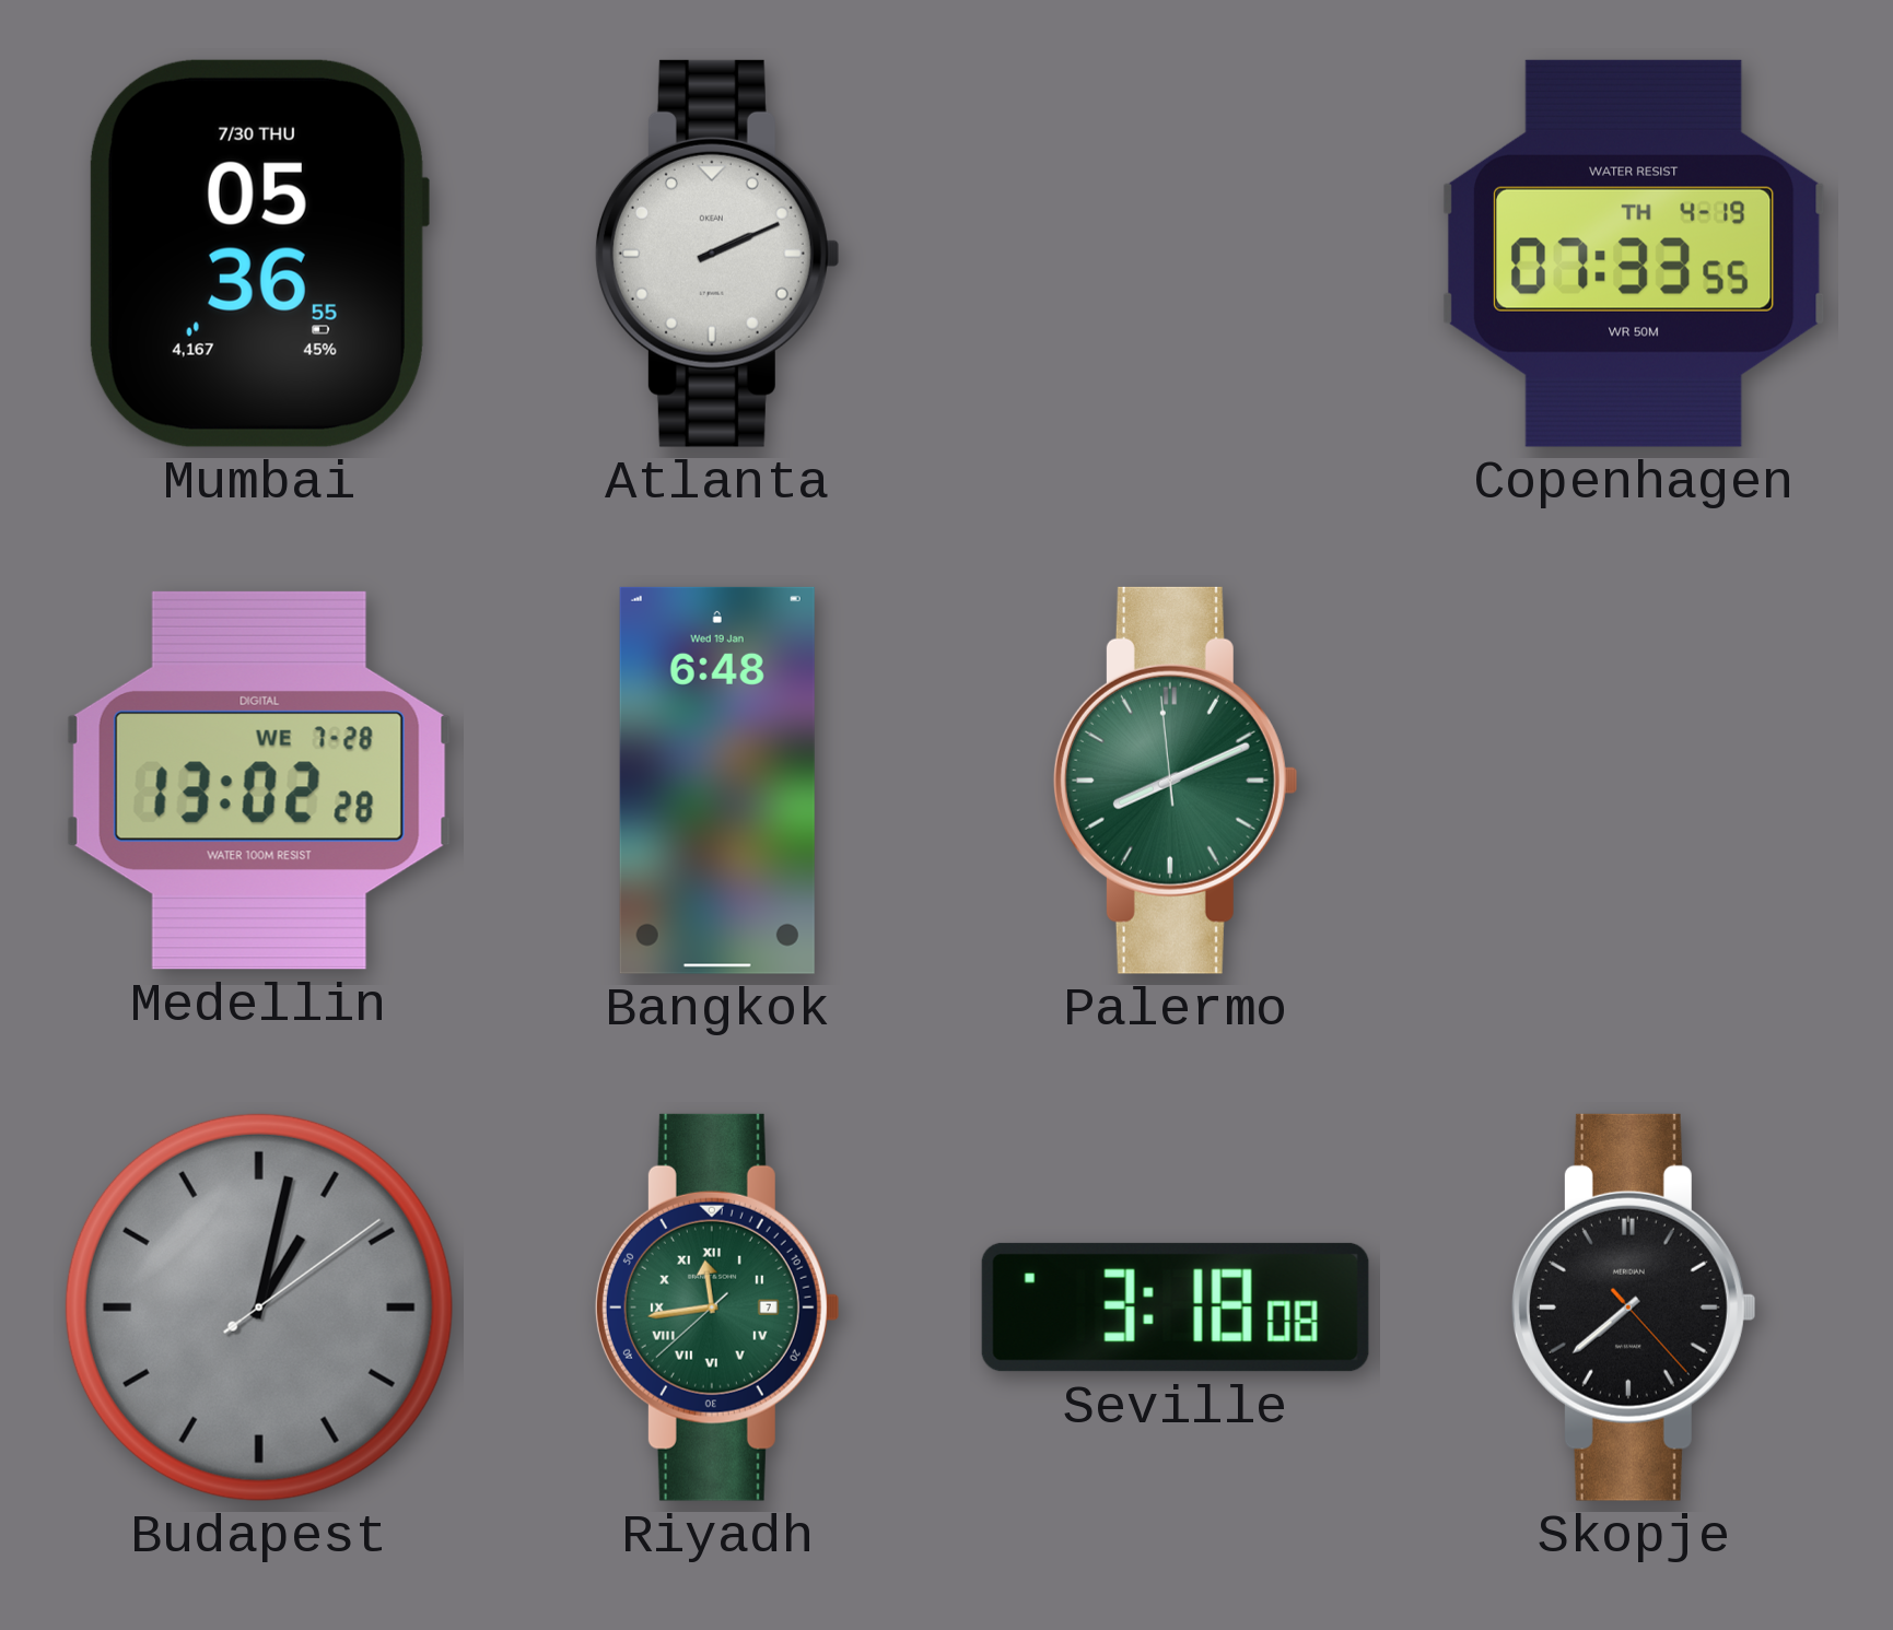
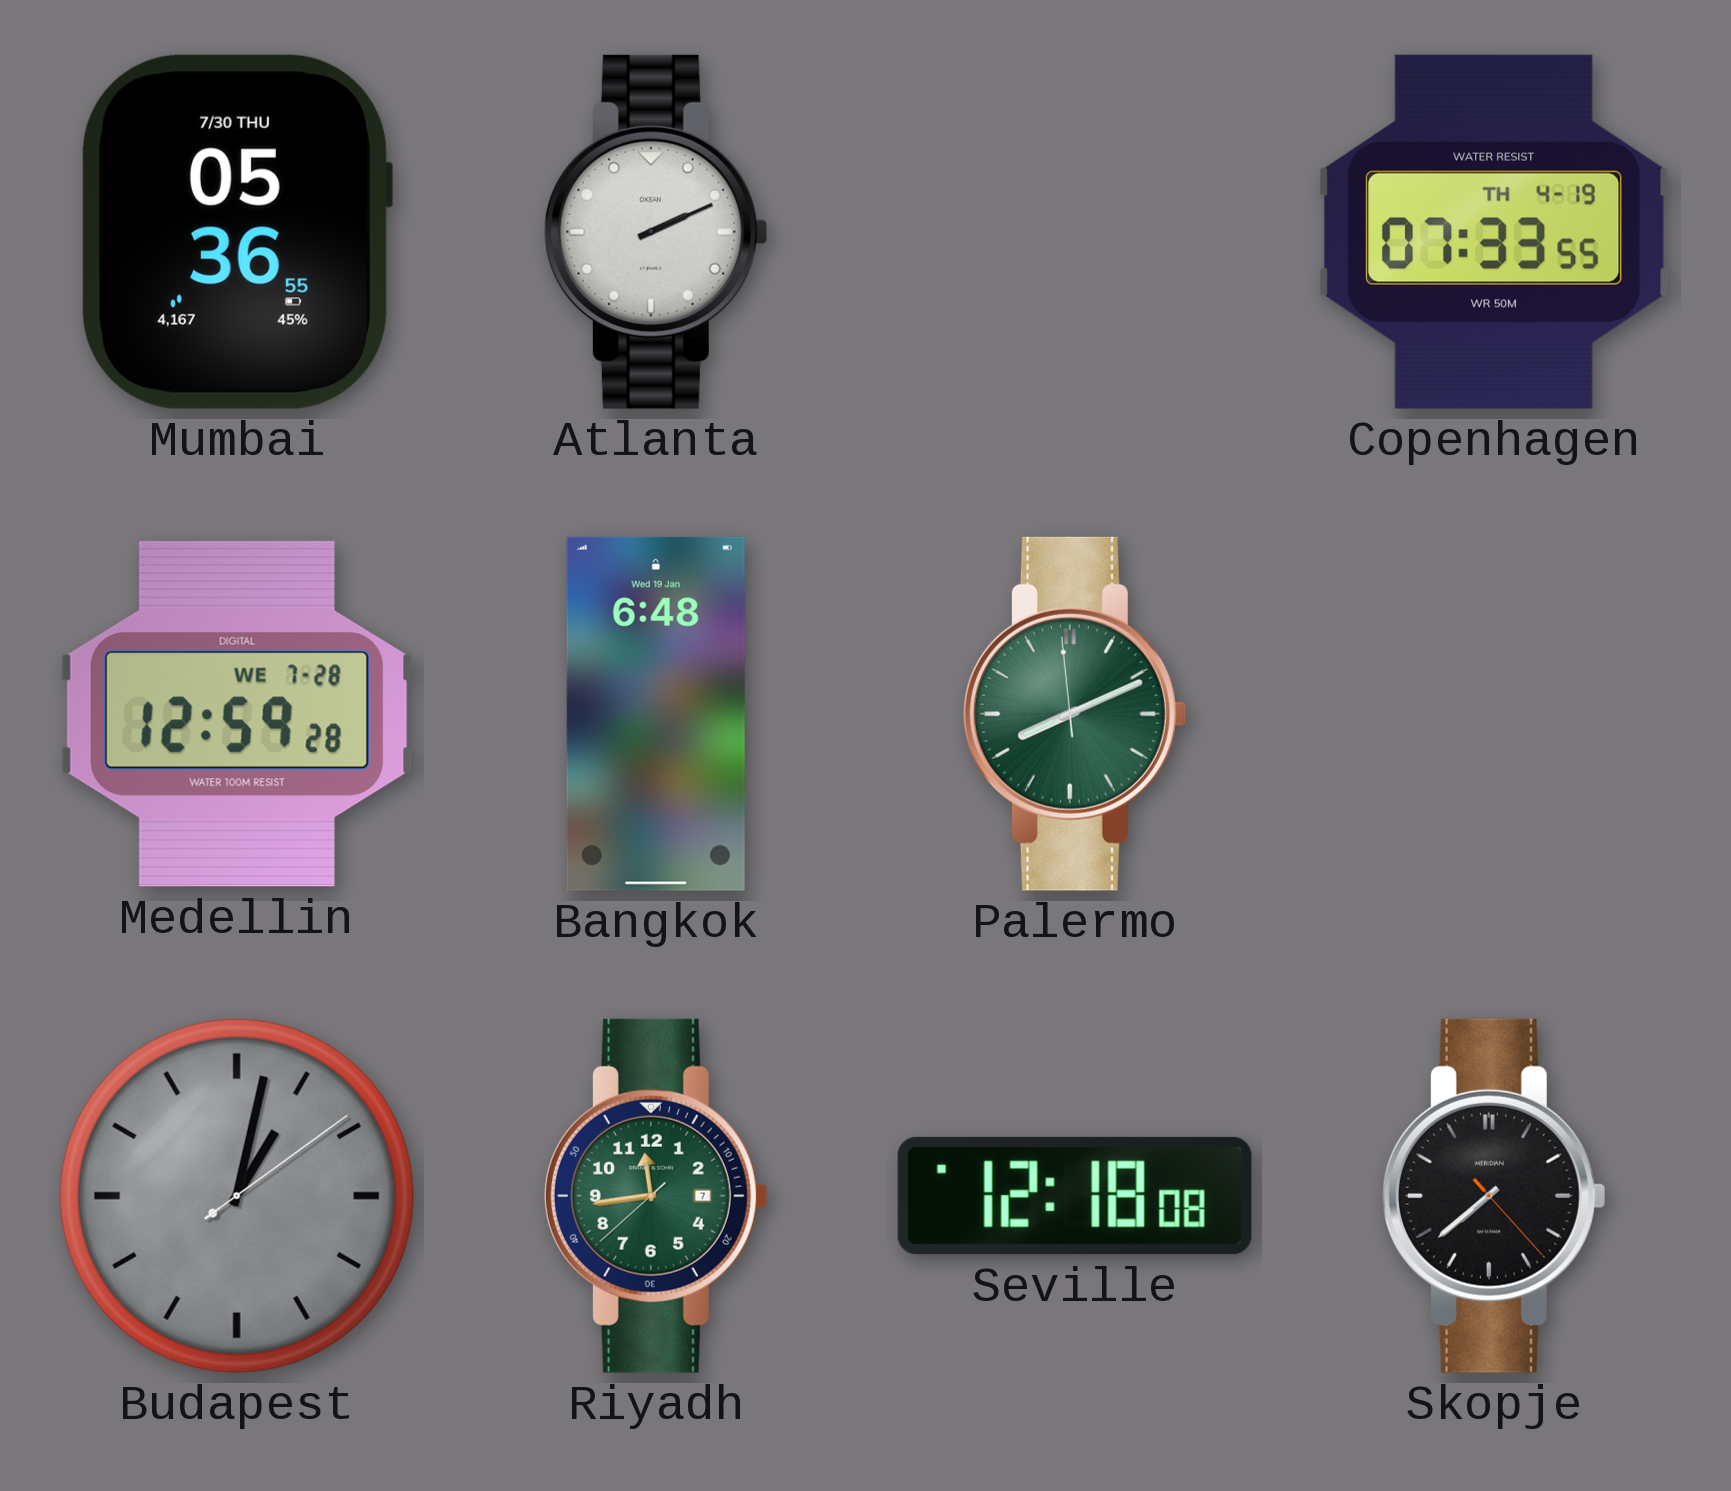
Medellin: 13:02 -> 12:59 (237, 714)
Riyadh numerals: Roman -> Arabic (656, 1196)
Seville: 3:18 -> 12:18 (1075, 1196)
